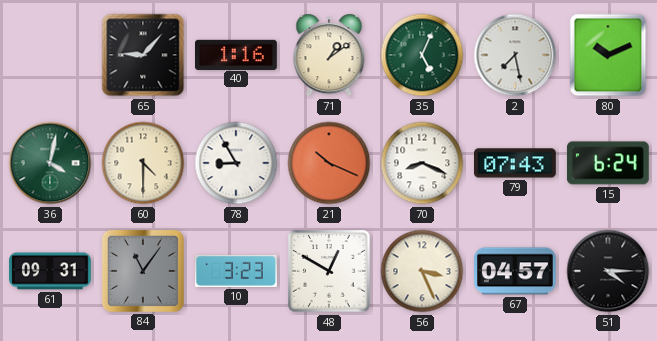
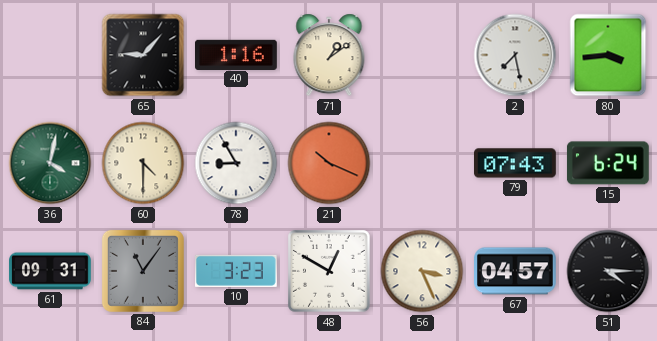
35: 5:04 -> none (422, 55)
80: 10:11 -> 3:44 (608, 55)
70: 8:19 -> none (422, 163)
